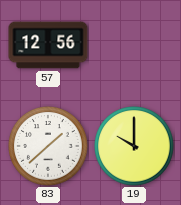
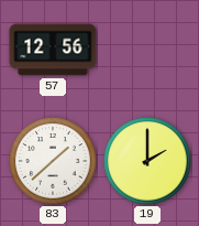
19: 10:00 -> 2:00 (147, 161)
